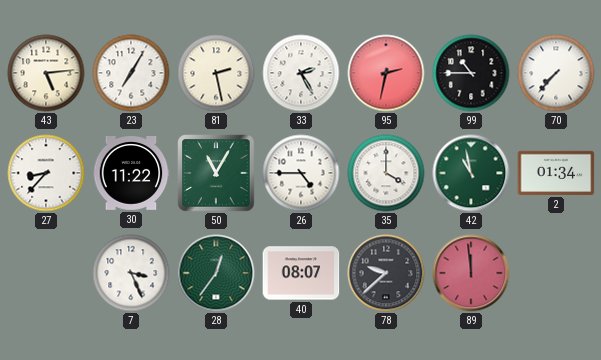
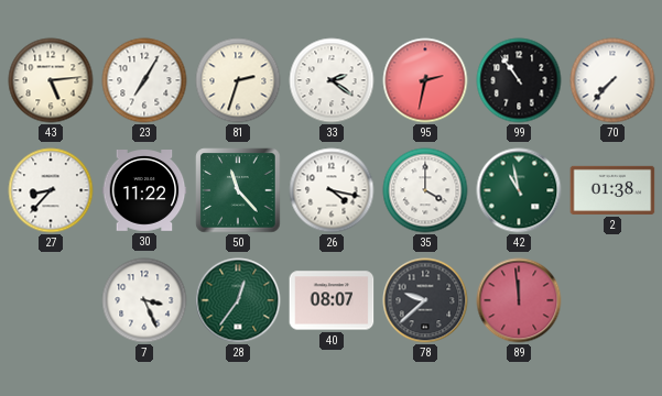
81: 2:28 -> 2:33 (238, 80)
33: 2:25 -> 2:21 (332, 80)
99: 10:45 -> 10:54 (519, 80)
50: 11:05 -> 11:23 (238, 190)
26: 4:45 -> 4:17 (332, 190)
2: 01:34 -> 01:38 (612, 190)
